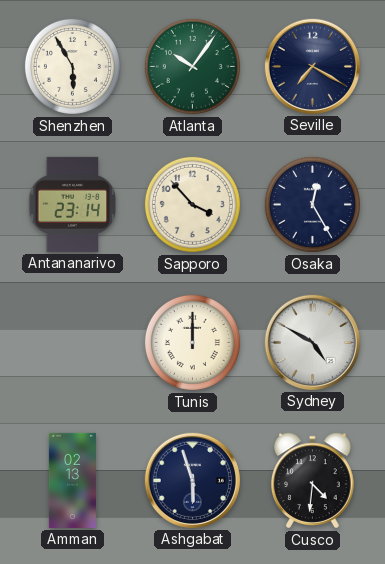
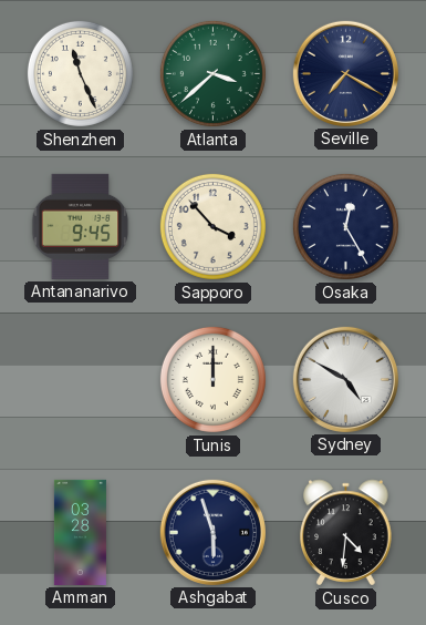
Shenzhen: 5:55 -> 11:26 (80, 73)
Atlanta: 10:06 -> 3:38 (212, 73)
Antananarivo: 23:14 -> 9:45 (81, 226)
Amman: 02:13 -> 03:28 (80, 532)
